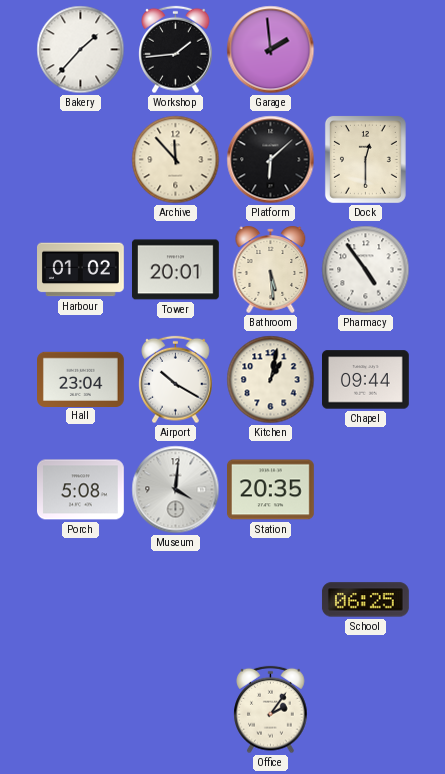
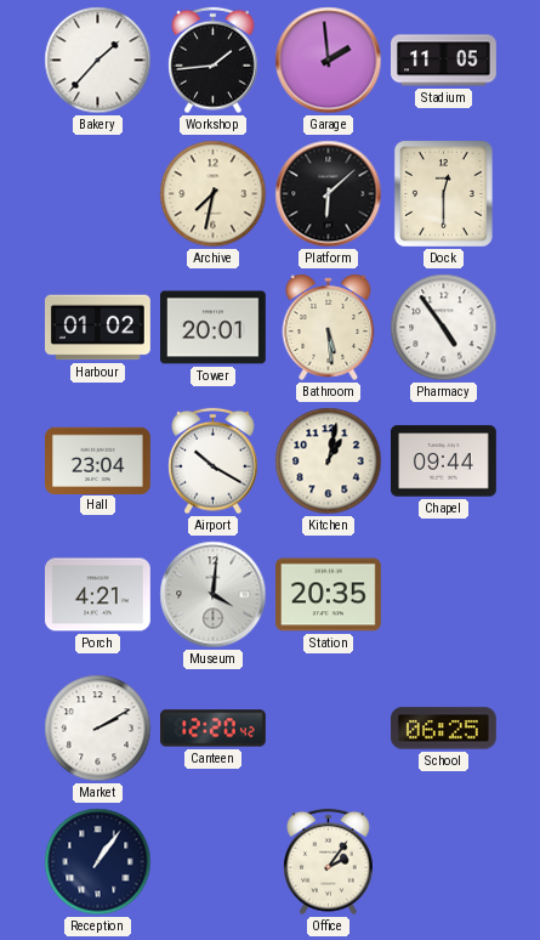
Stadium: none -> 11:05 (444, 61)
Archive: 11:53 -> 7:32 (214, 194)
Porch: 5:08 -> 4:21 (98, 595)
Market: none -> 2:10 (98, 729)
Canteen: none -> 12:20 (214, 729)
Reception: none -> 1:06 (98, 862)
